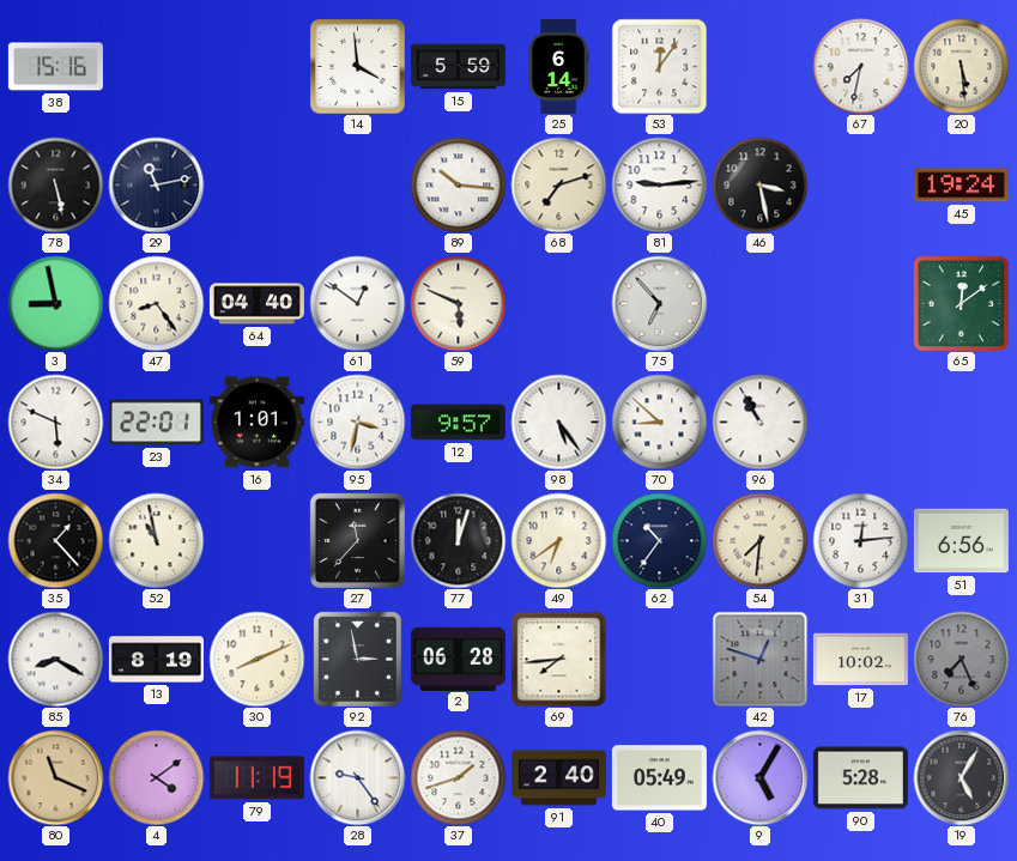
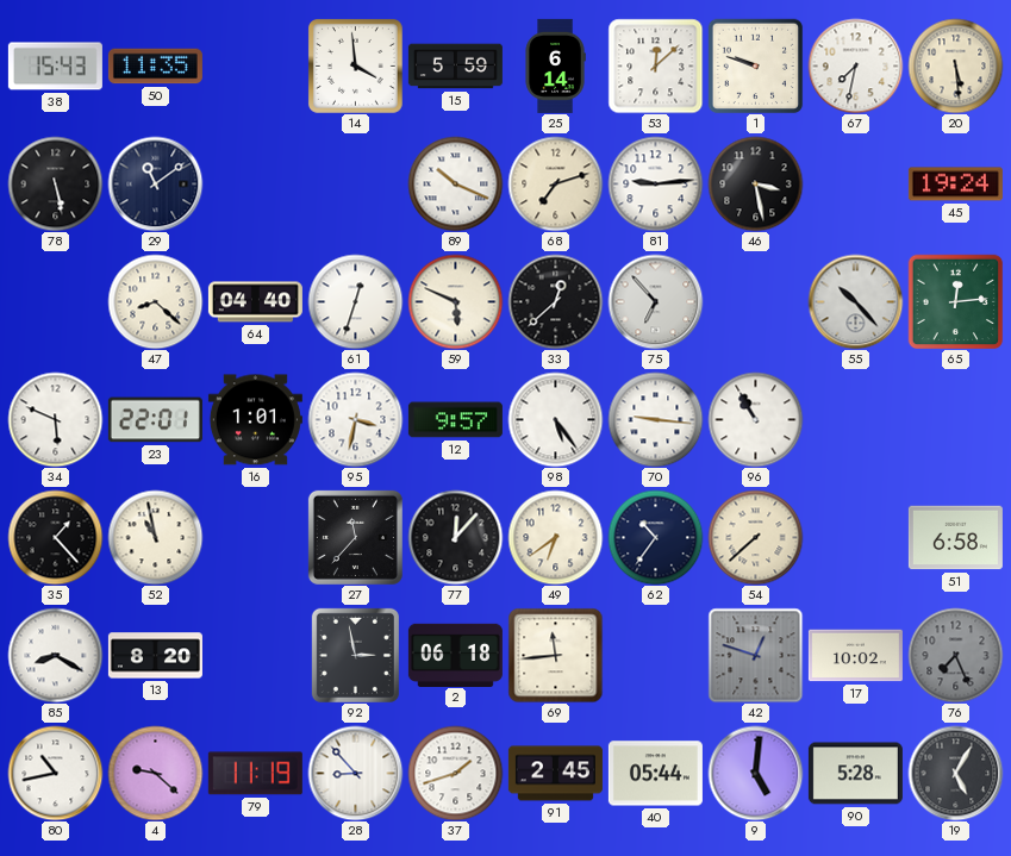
38: 15:16 -> 15:43 (55, 67)
50: none -> 11:35 (155, 67)
53: 12:06 -> 12:08 (655, 65)
1: none -> 9:48 (755, 65)
29: 11:13 -> 11:09 (155, 183)
89: 10:16 -> 10:19 (455, 183)
3: 8:58 -> none (55, 303)
47: 8:24 -> 8:22 (155, 301)
61: 12:51 -> 12:33 (355, 301)
33: none -> 12:38 (555, 301)
55: none -> 10:23 (855, 301)
65: 12:09 -> 12:14 (955, 301)
70: 8:52 -> 9:16 (655, 419)
77: 12:03 -> 12:07 (455, 537)
54: 7:31 -> 7:38 (755, 537)
31: 12:14 -> none (860, 540)
51: 6:56 -> 6:58 (955, 538)
13: 8:19 -> 8:20 (155, 656)
30: 8:11 -> none (256, 659)
2: 06:28 -> 06:18 (455, 655)
69: 7:44 -> 11:44 (555, 655)
80: 11:19 -> 10:43 (55, 773)
80 dial: champagne -> white (55, 773)
4: 4:09 -> 9:22 (155, 773)
28: 9:24 -> 8:53 (355, 773)
91: 2:40 -> 2:45 (555, 774)
40: 05:49 -> 05:44 (655, 774)
9: 5:05 -> 5:01 (755, 773)
